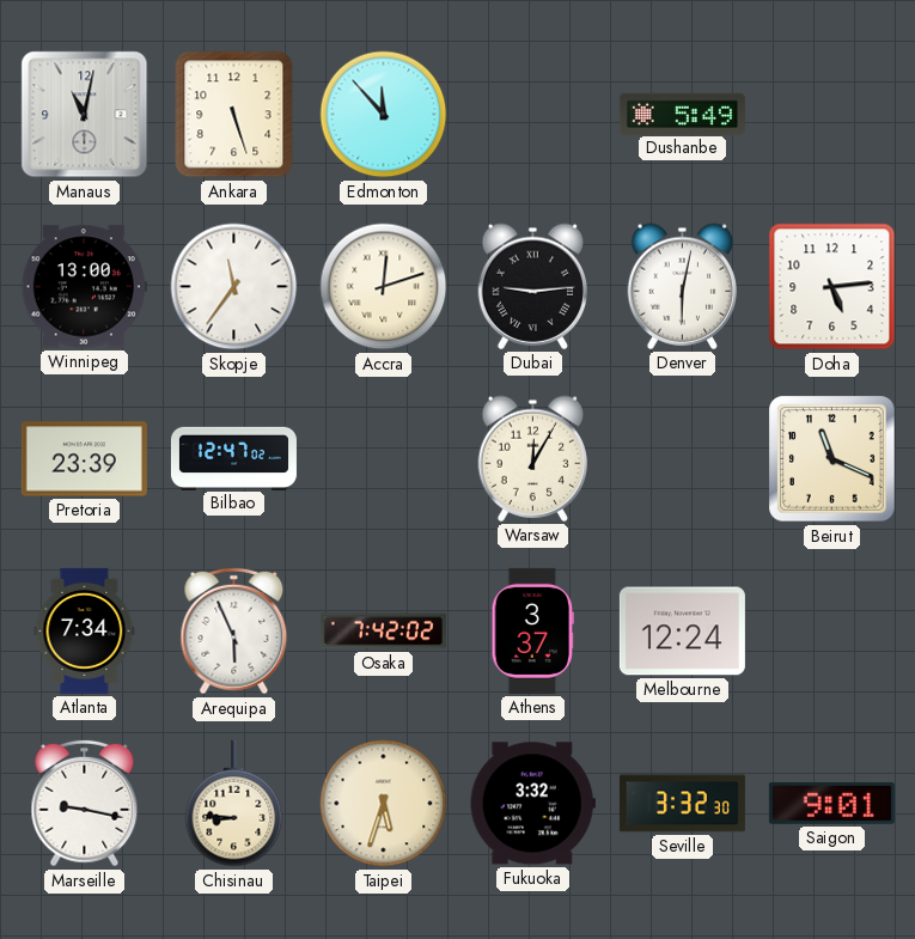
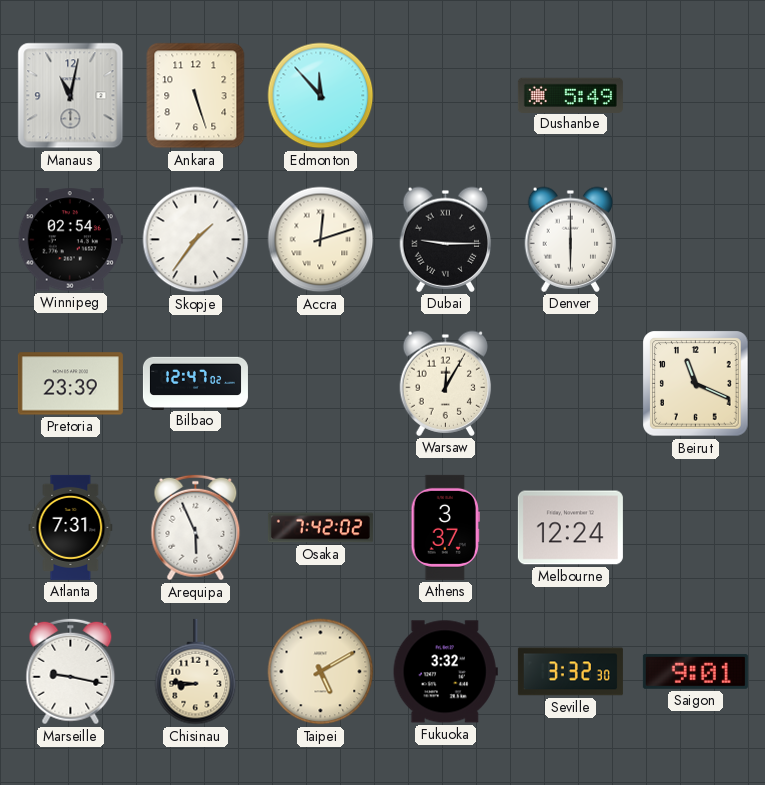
Winnipeg: 13:00 -> 02:54 (70, 240)
Skopje: 11:36 -> 1:36 (196, 240)
Dubai: 9:14 -> 9:15 (446, 239)
Denver: 6:02 -> 6:00 (571, 239)
Doha: 5:14 -> none (832, 287)
Atlanta: 7:34 -> 7:31 (71, 527)
Taipei: 5:33 -> 5:10 (321, 672)
